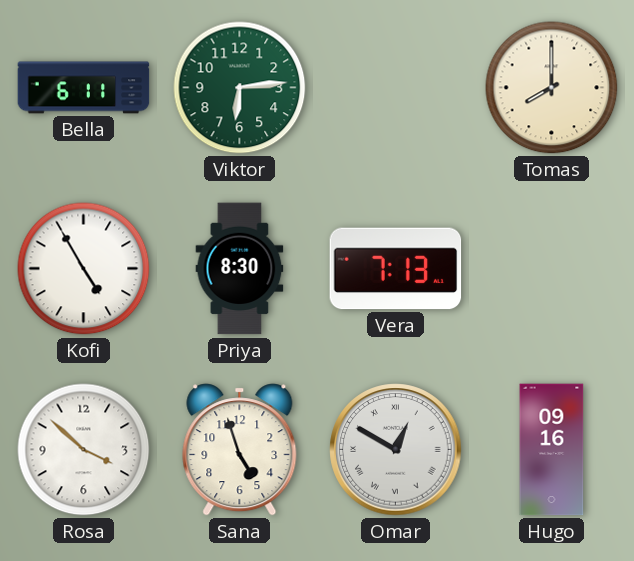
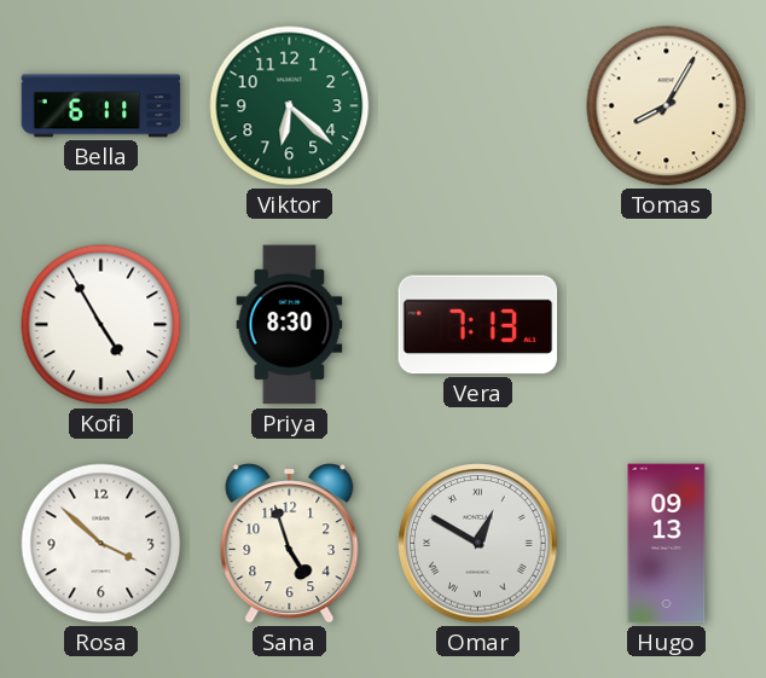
Viktor: 6:14 -> 6:22 (290, 106)
Tomas: 8:00 -> 8:05 (667, 106)
Hugo: 09:16 -> 09:13 (667, 544)
